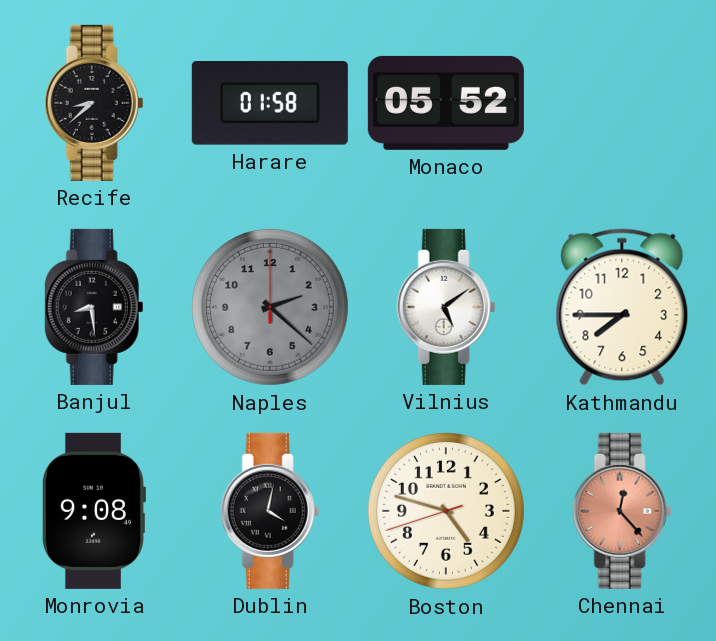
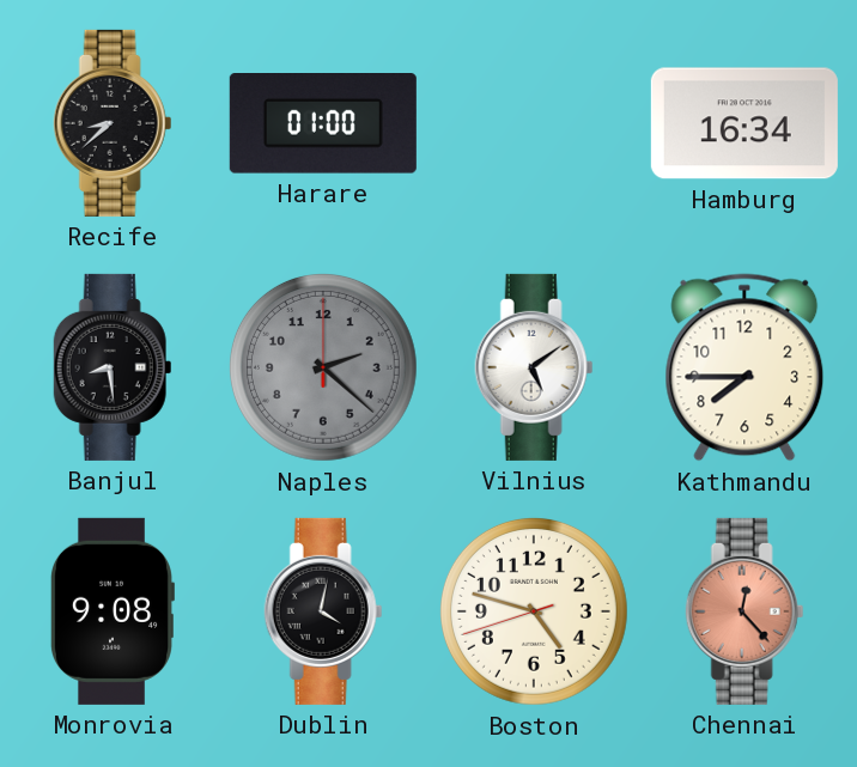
Harare: 01:58 -> 01:00 (323, 124)
Monaco: 05:52 -> none (446, 103)
Hamburg: none -> 16:34 (744, 123)
